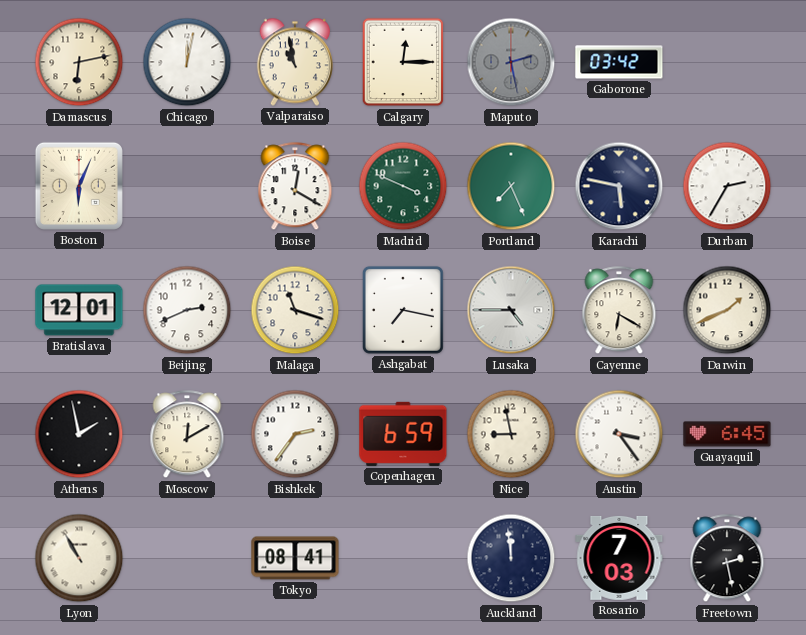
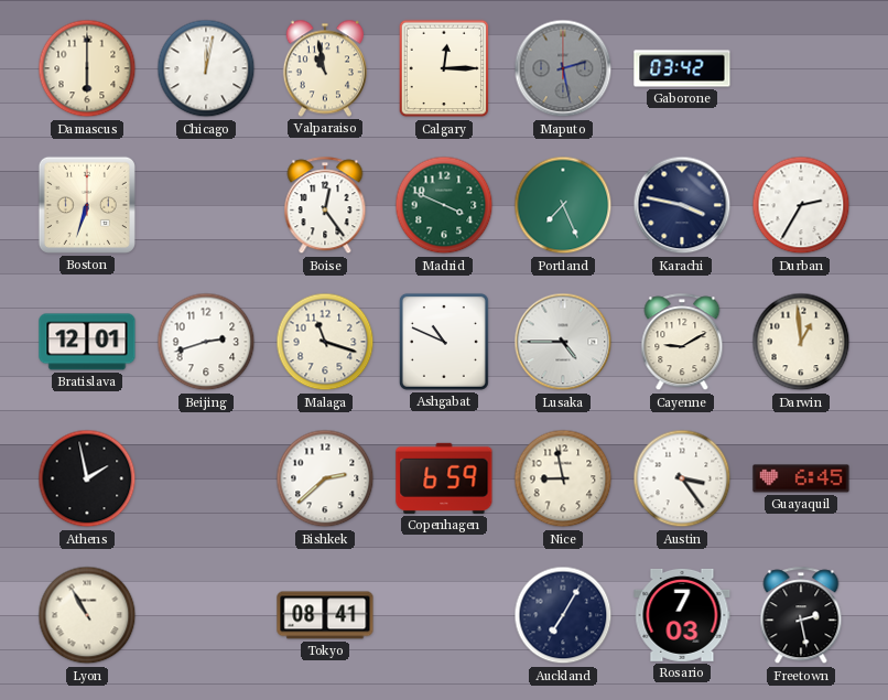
Damascus: 6:13 -> 6:00 (87, 68)
Boston: 6:04 -> 6:33 (87, 205)
Boise: 12:20 -> 12:24 (325, 206)
Karachi: 5:47 -> 3:47 (682, 205)
Beijing: 2:41 -> 2:42 (206, 342)
Ashgabat: 7:17 -> 10:49 (444, 342)
Cayenne: 6:20 -> 9:10 (682, 343)
Darwin: 1:41 -> 12:59 (801, 342)
Moscow: 12:10 -> none (187, 435)
Bishkek: 2:36 -> 2:38 (325, 478)
Auckland: 11:59 -> 7:05 (563, 615)
